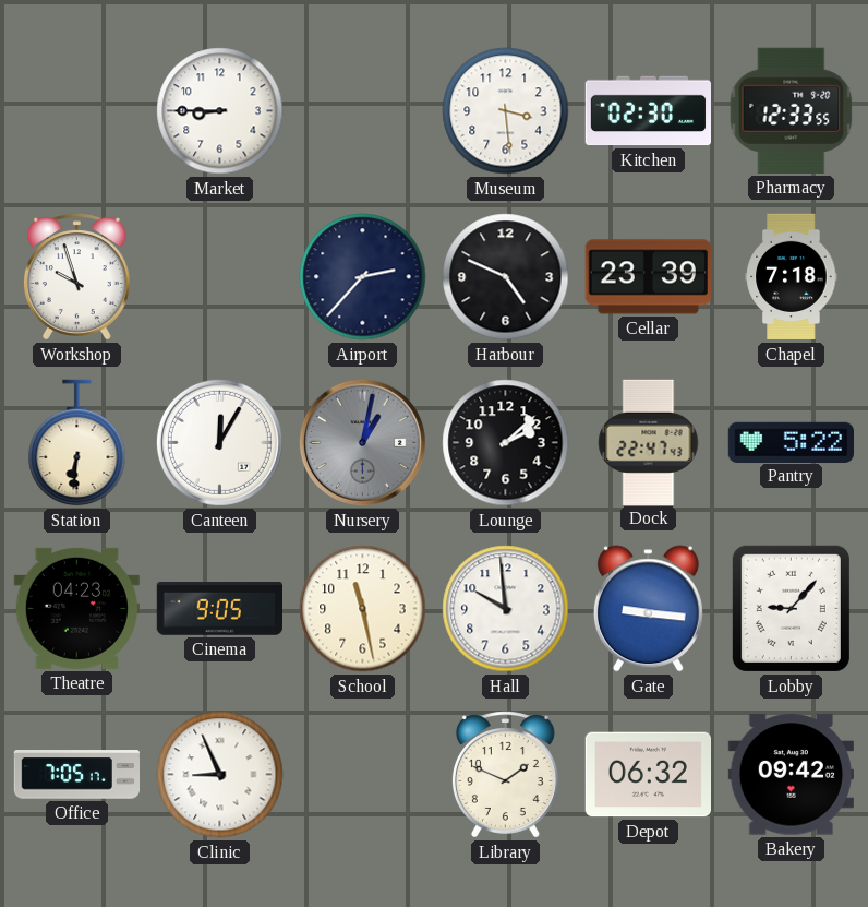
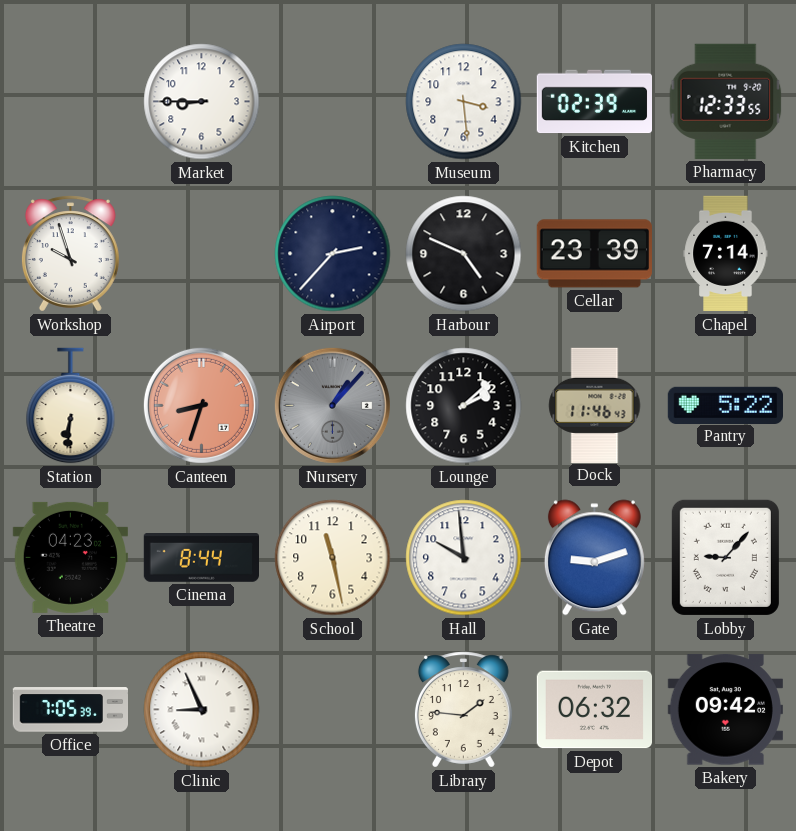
Kitchen: 02:30 -> 02:39 (594, 102)
Chapel: 7:18 -> 7:14 (726, 254)
Canteen: 12:05 -> 8:33 (201, 405)
Canteen dial: white -> salmon (201, 405)
Nursery: 1:02 -> 1:07 (332, 405)
Dock: 22:47 -> 11:46 (595, 405)
Cinema: 9:05 -> 8:44 (201, 558)
Gate: 9:16 -> 9:12 (594, 558)
Office: 7:05:17 -> 7:05:39 (70, 710)
Library: 1:49 -> 1:46 (463, 710)
